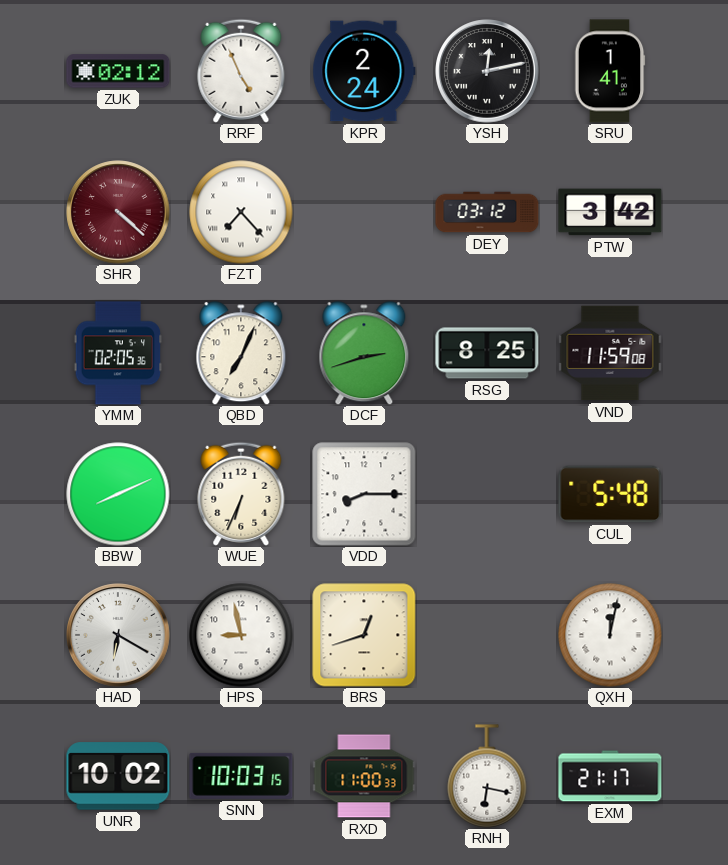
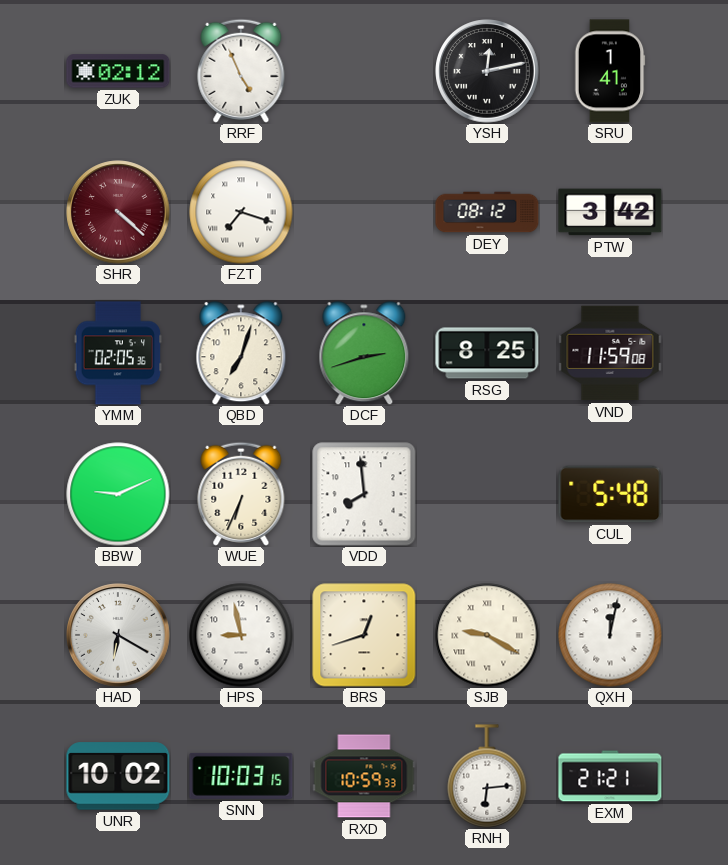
KPR: 2:24 -> none (364, 71)
FZT: 7:23 -> 7:18 (241, 212)
DEY: 03:12 -> 08:12 (487, 212)
QBD: 7:04 -> 7:03 (241, 353)
BBW: 8:11 -> 9:11 (118, 494)
VDD: 8:15 -> 7:59 (364, 494)
SJB: none -> 9:20 (487, 635)
RXD: 11:00 -> 10:59 (364, 776)
RNH: 6:17 -> 6:14 (487, 776)
EXM: 21:17 -> 21:21 (610, 776)
